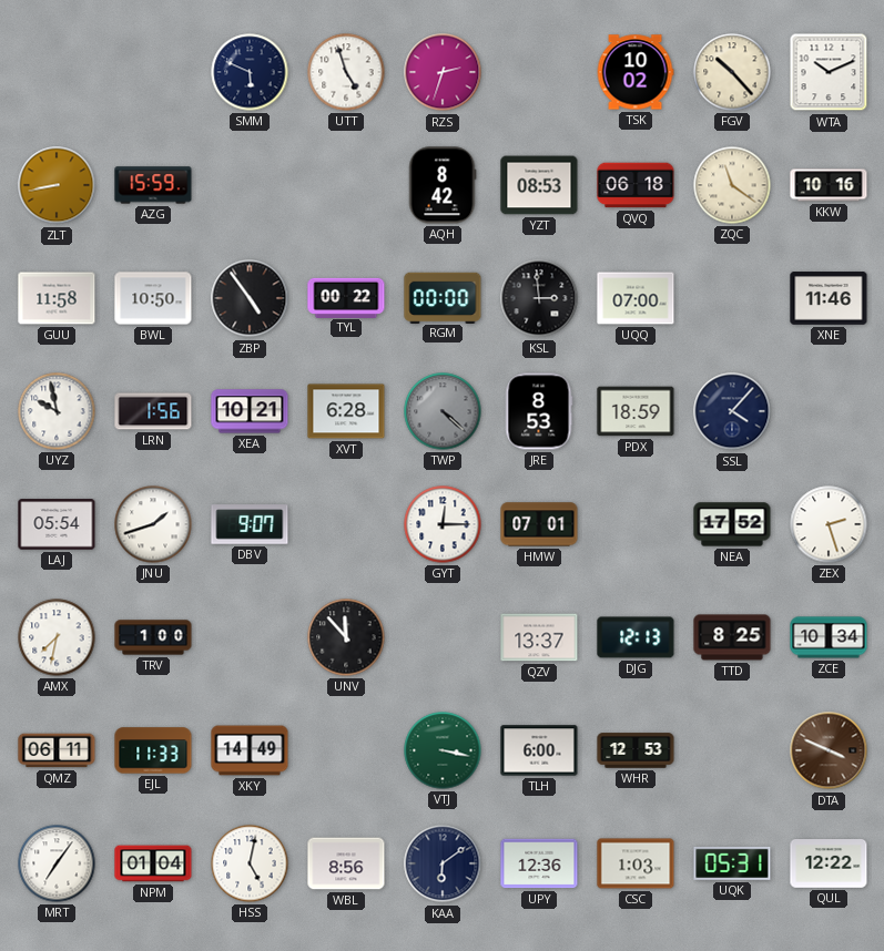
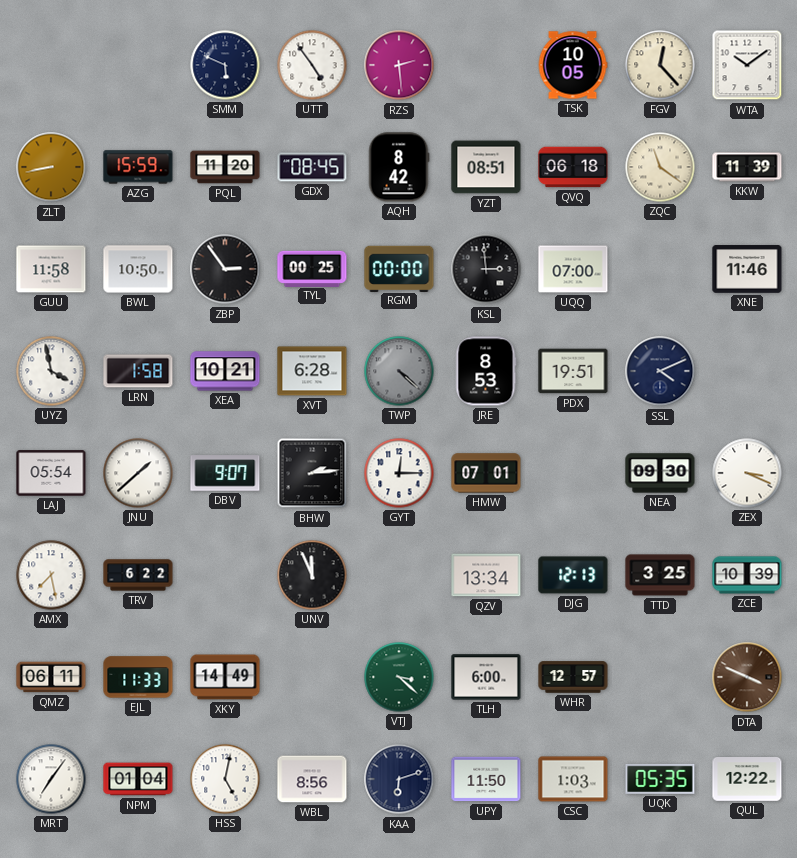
UTT: 4:57 -> 4:54 (312, 65)
RZS: 2:33 -> 2:29 (399, 65)
TSK: 10:02 -> 10:05 (573, 65)
FGV: 10:23 -> 12:23 (660, 65)
WTA: 10:11 -> 10:09 (747, 65)
PQL: none -> 11:20 (225, 167)
GDX: none -> 08:45 (312, 167)
YZT: 08:53 -> 08:51 (486, 167)
KKW: 10:16 -> 11:39 (747, 167)
ZBP: 4:54 -> 2:54 (225, 269)
TYL: 00:22 -> 00:25 (312, 268)
UYZ: 9:58 -> 3:58 (51, 371)
LRN: 1:56 -> 1:58 (138, 371)
PDX: 18:59 -> 19:51 (573, 371)
SSL: 4:07 -> 4:11 (660, 371)
JNU: 1:42 -> 1:38 (138, 473)
BHW: none -> 2:14 (312, 473)
NEA: 17:52 -> 09:30 (660, 473)
ZEX: 2:27 -> 3:19 (747, 473)
AMX: 7:32 -> 7:28 (51, 575)
TRV: 1:00 -> 6:22 (138, 575)
UNV: 11:53 -> 11:56 (312, 575)
QZV: 13:37 -> 13:34 (486, 575)
TTD: 8:25 -> 3:25 (660, 575)
ZCE: 10:34 -> 10:39 (747, 575)
VTJ: 3:17 -> 3:22 (399, 677)
WHR: 12:53 -> 12:57 (573, 677)
KAA: 6:09 -> 6:12 (399, 779)
UPY: 12:36 -> 11:50 (486, 779)
UQK: 05:31 -> 05:35 (660, 779)
